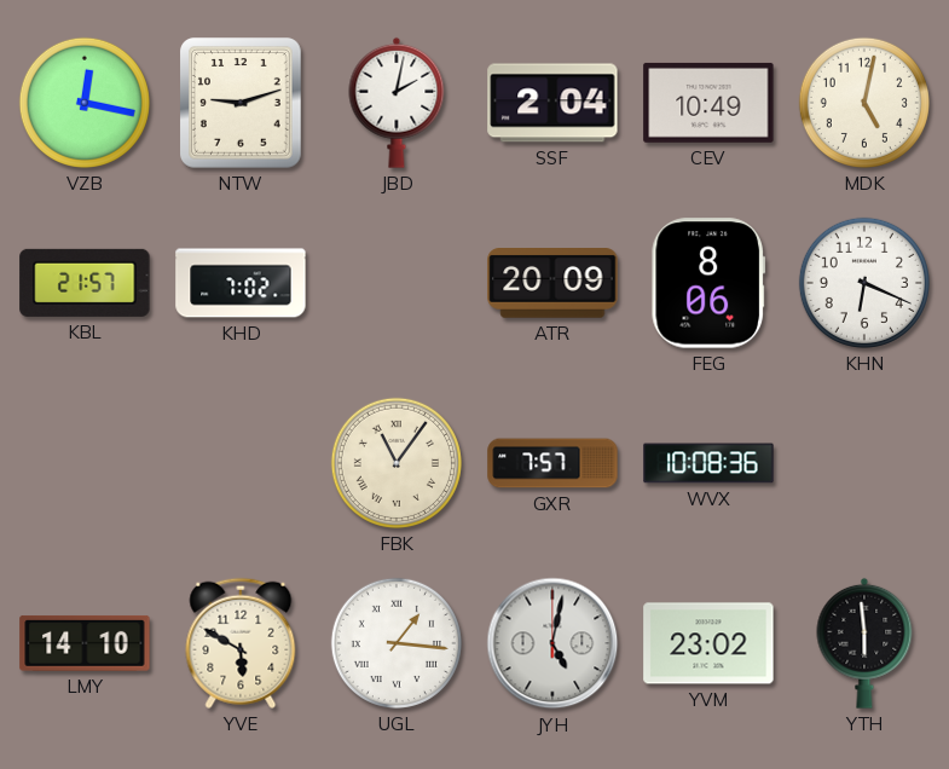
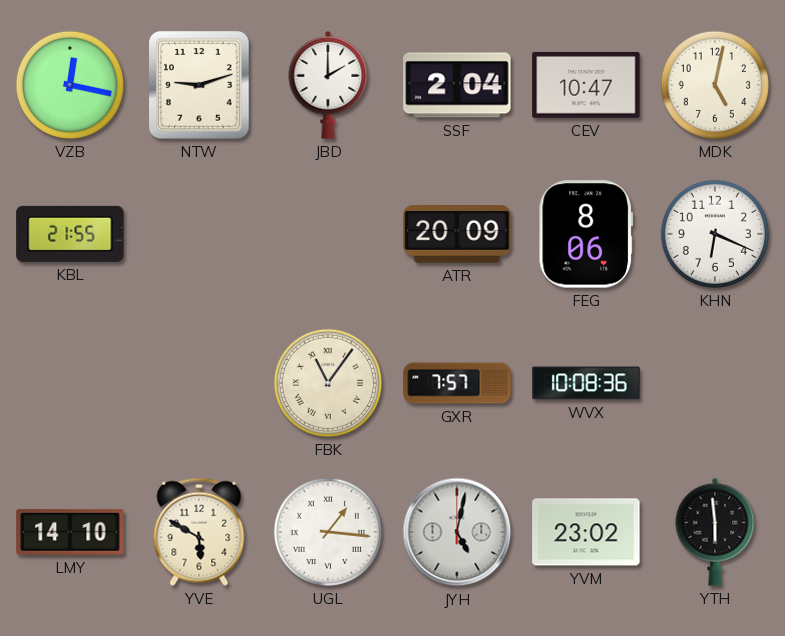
JBD: 2:02 -> 2:00 (328, 85)
CEV: 10:49 -> 10:47 (586, 85)
KBL: 21:57 -> 21:55 (70, 234)
KHD: 7:02 -> none (241, 283)
